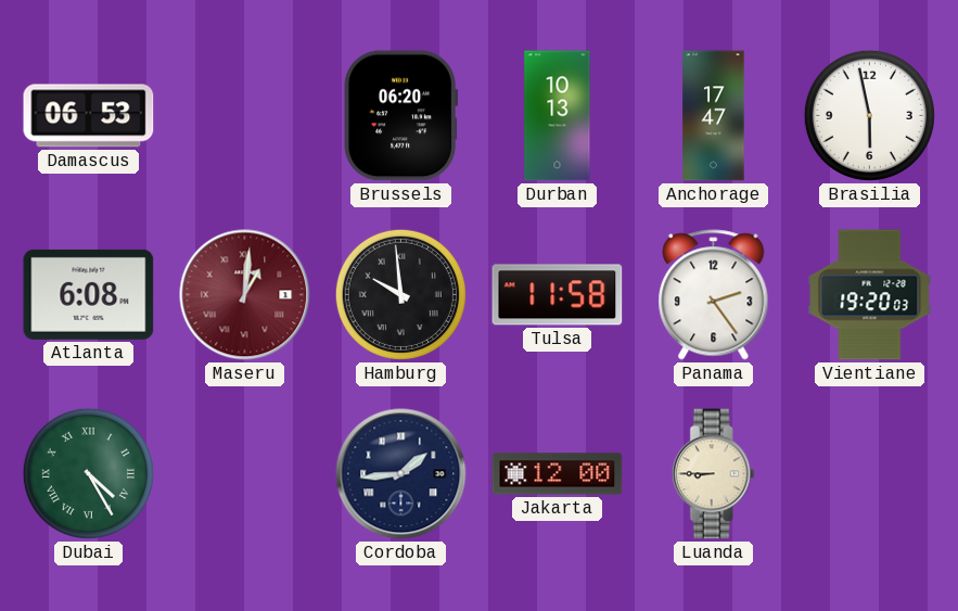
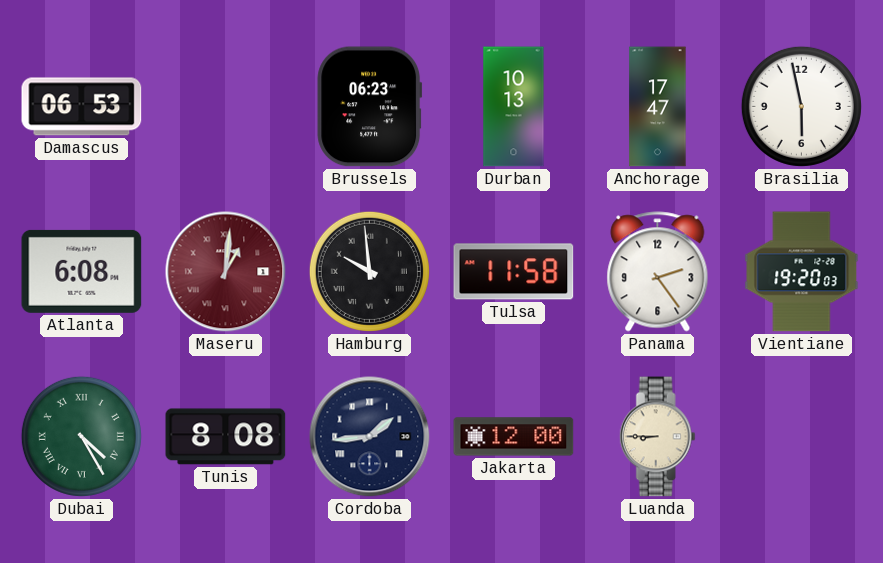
Brussels: 06:20 -> 06:23 (370, 107)
Tunis: none -> 8:08 (226, 437)
